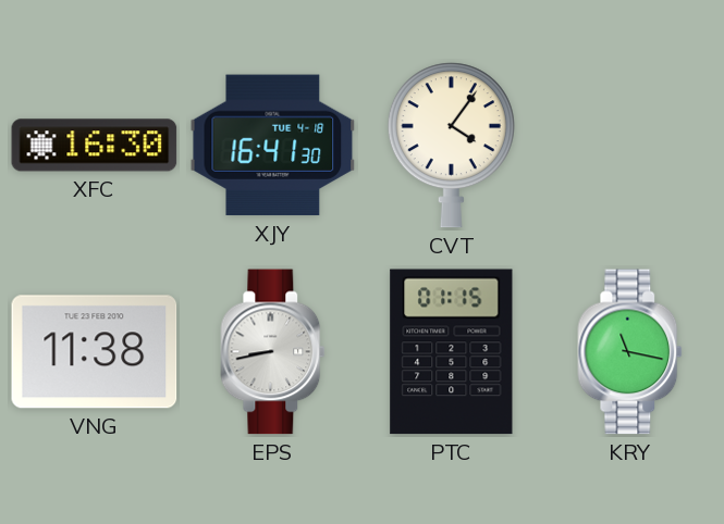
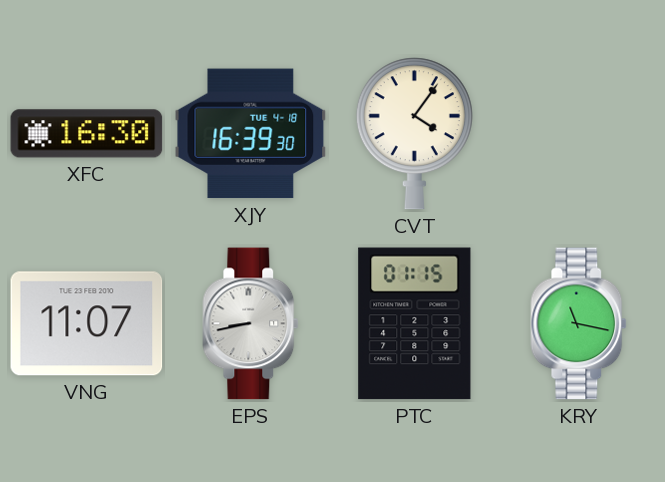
XJY: 16:41 -> 16:39 (251, 134)
VNG: 11:38 -> 11:07 (87, 324)
